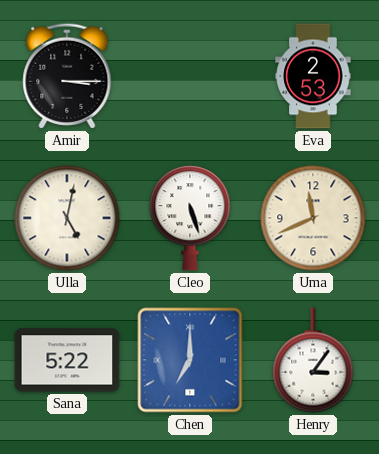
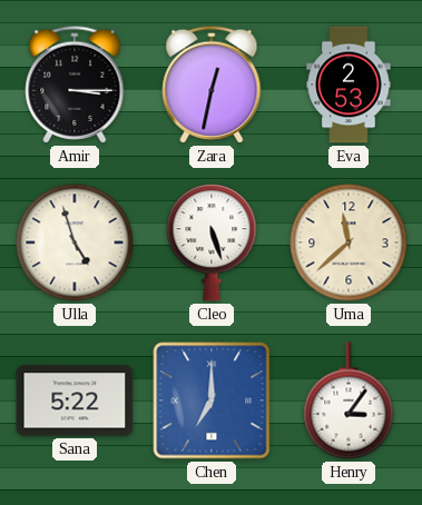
Zara: none -> 12:32 (212, 85)
Ulla: 5:02 -> 4:57 (75, 242)
Uma: 11:41 -> 11:38 (349, 242)
